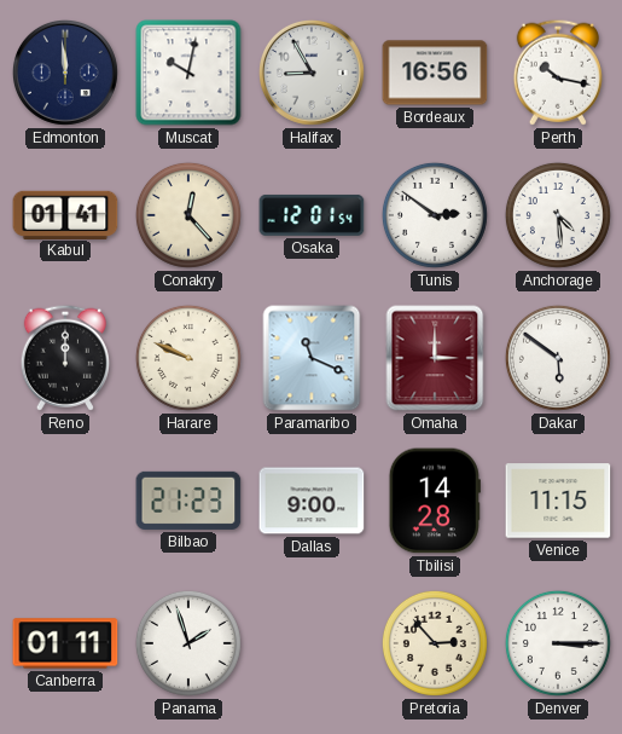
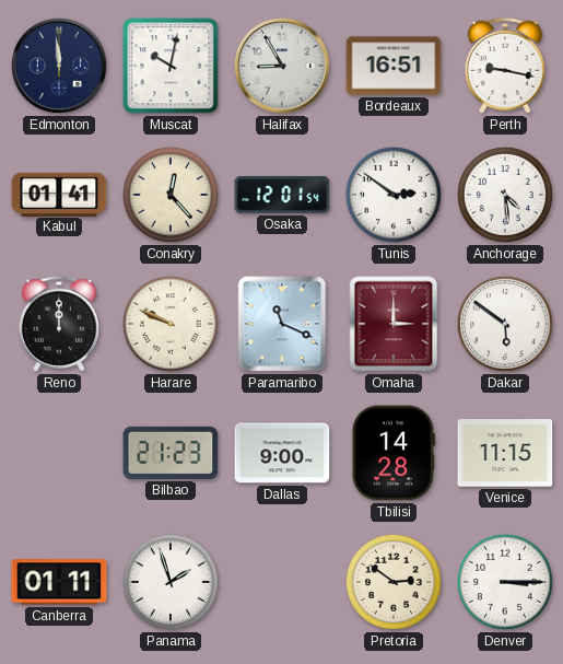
Bordeaux: 16:56 -> 16:51 (394, 66)
Perth: 10:17 -> 9:17 (505, 66)
Pretoria: 2:53 -> 2:51 (394, 582)
